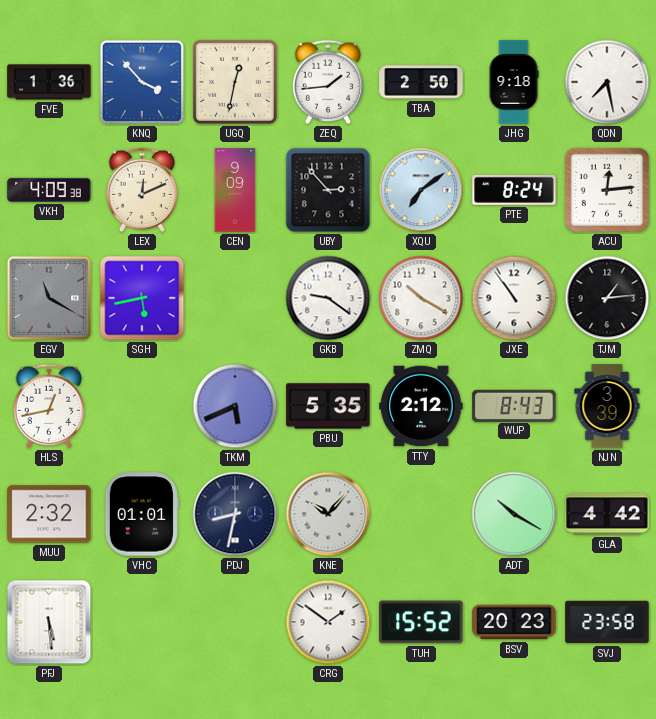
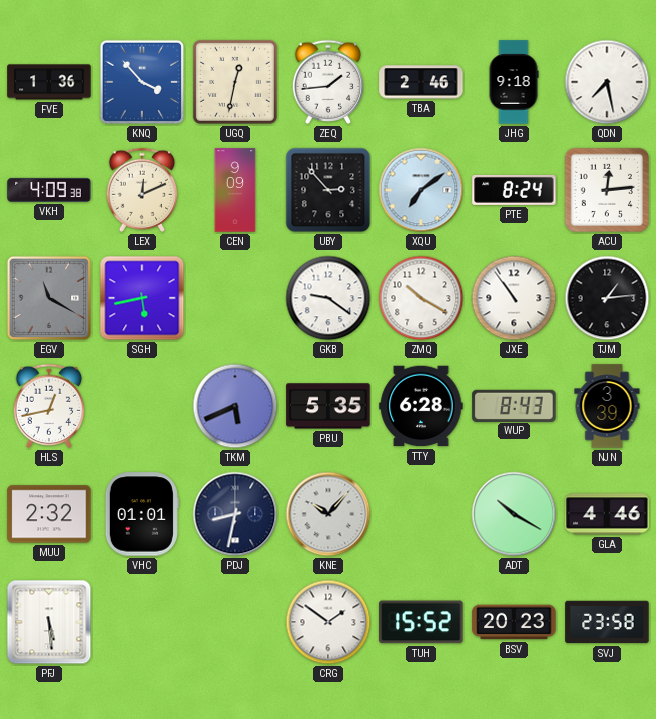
TBA: 2:50 -> 2:46 (421, 82)
TTY: 2:12 -> 6:28 (421, 406)
GLA: 4:42 -> 4:46 (607, 514)
